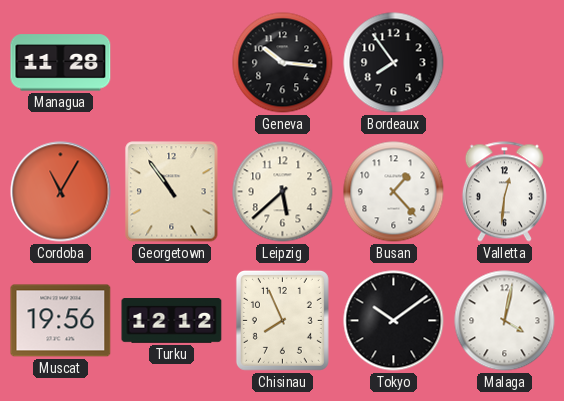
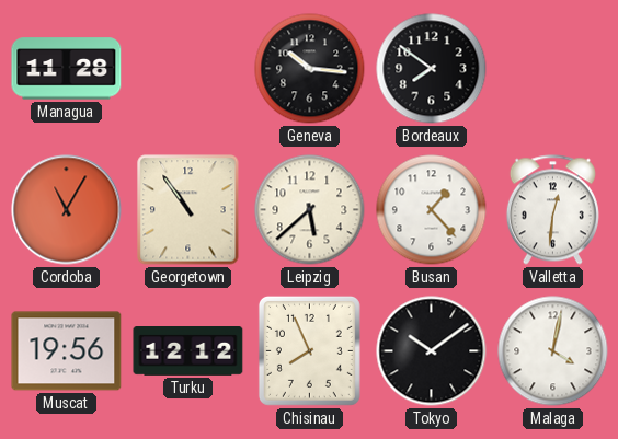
Bordeaux: 7:54 -> 7:51 (432, 69)
